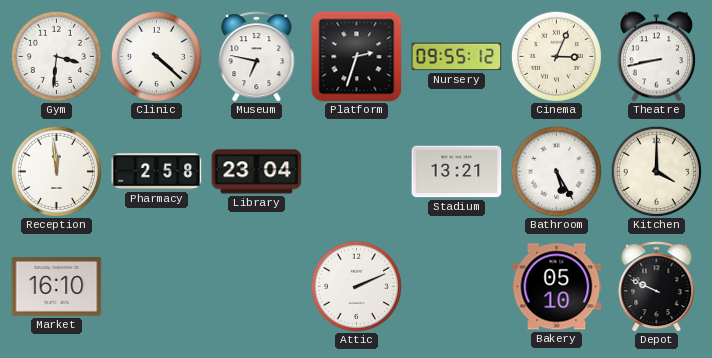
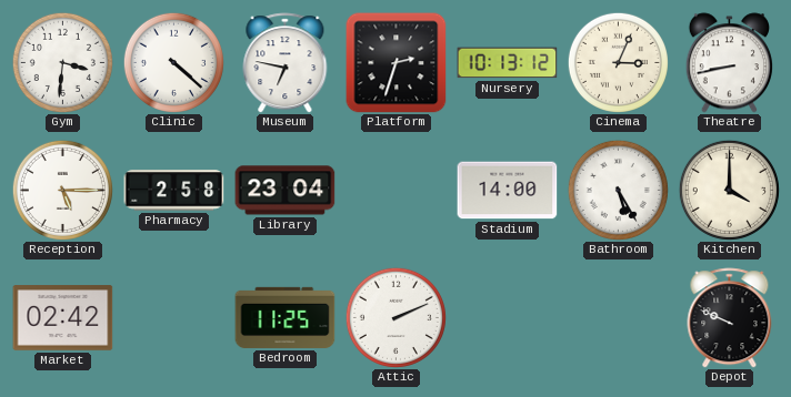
Nursery: 09:55 -> 10:13 (508, 63)
Reception: 11:59 -> 5:15 (62, 190)
Stadium: 13:21 -> 14:00 (508, 191)
Market: 16:10 -> 02:42 (63, 318)
Bedroom: none -> 11:25 (286, 317)
Bakery: 05:10 -> none (557, 287)
